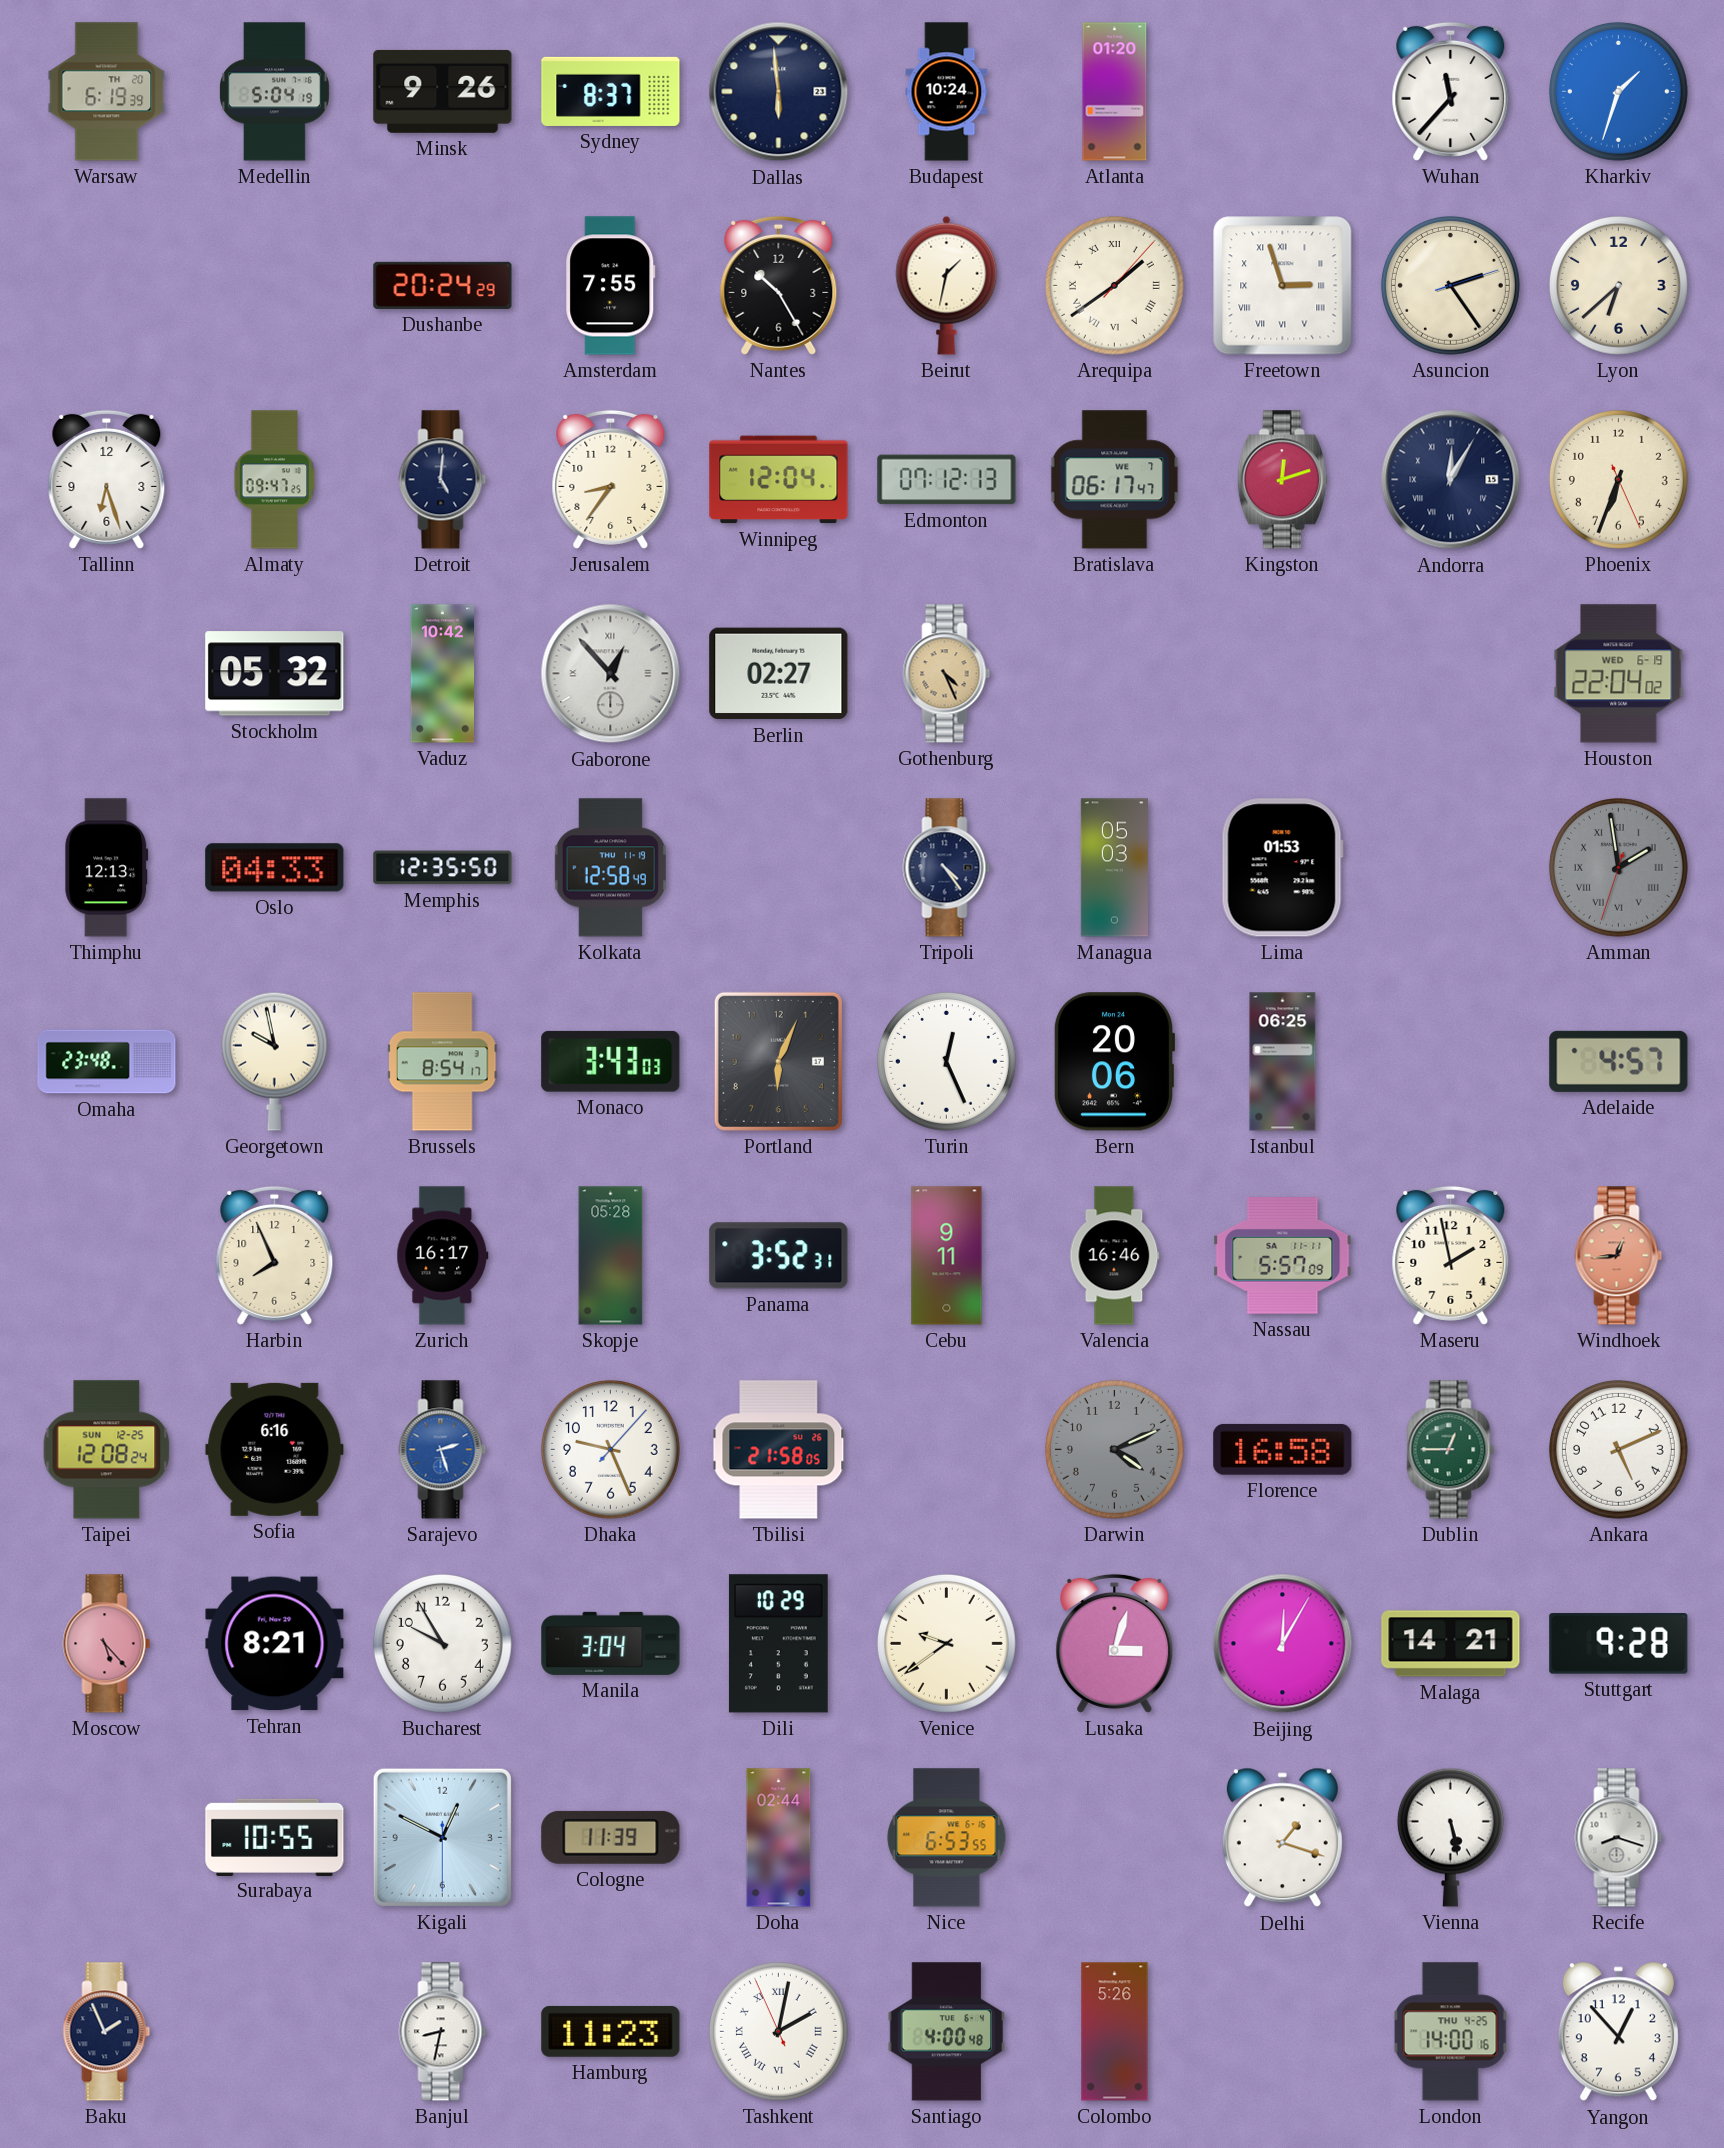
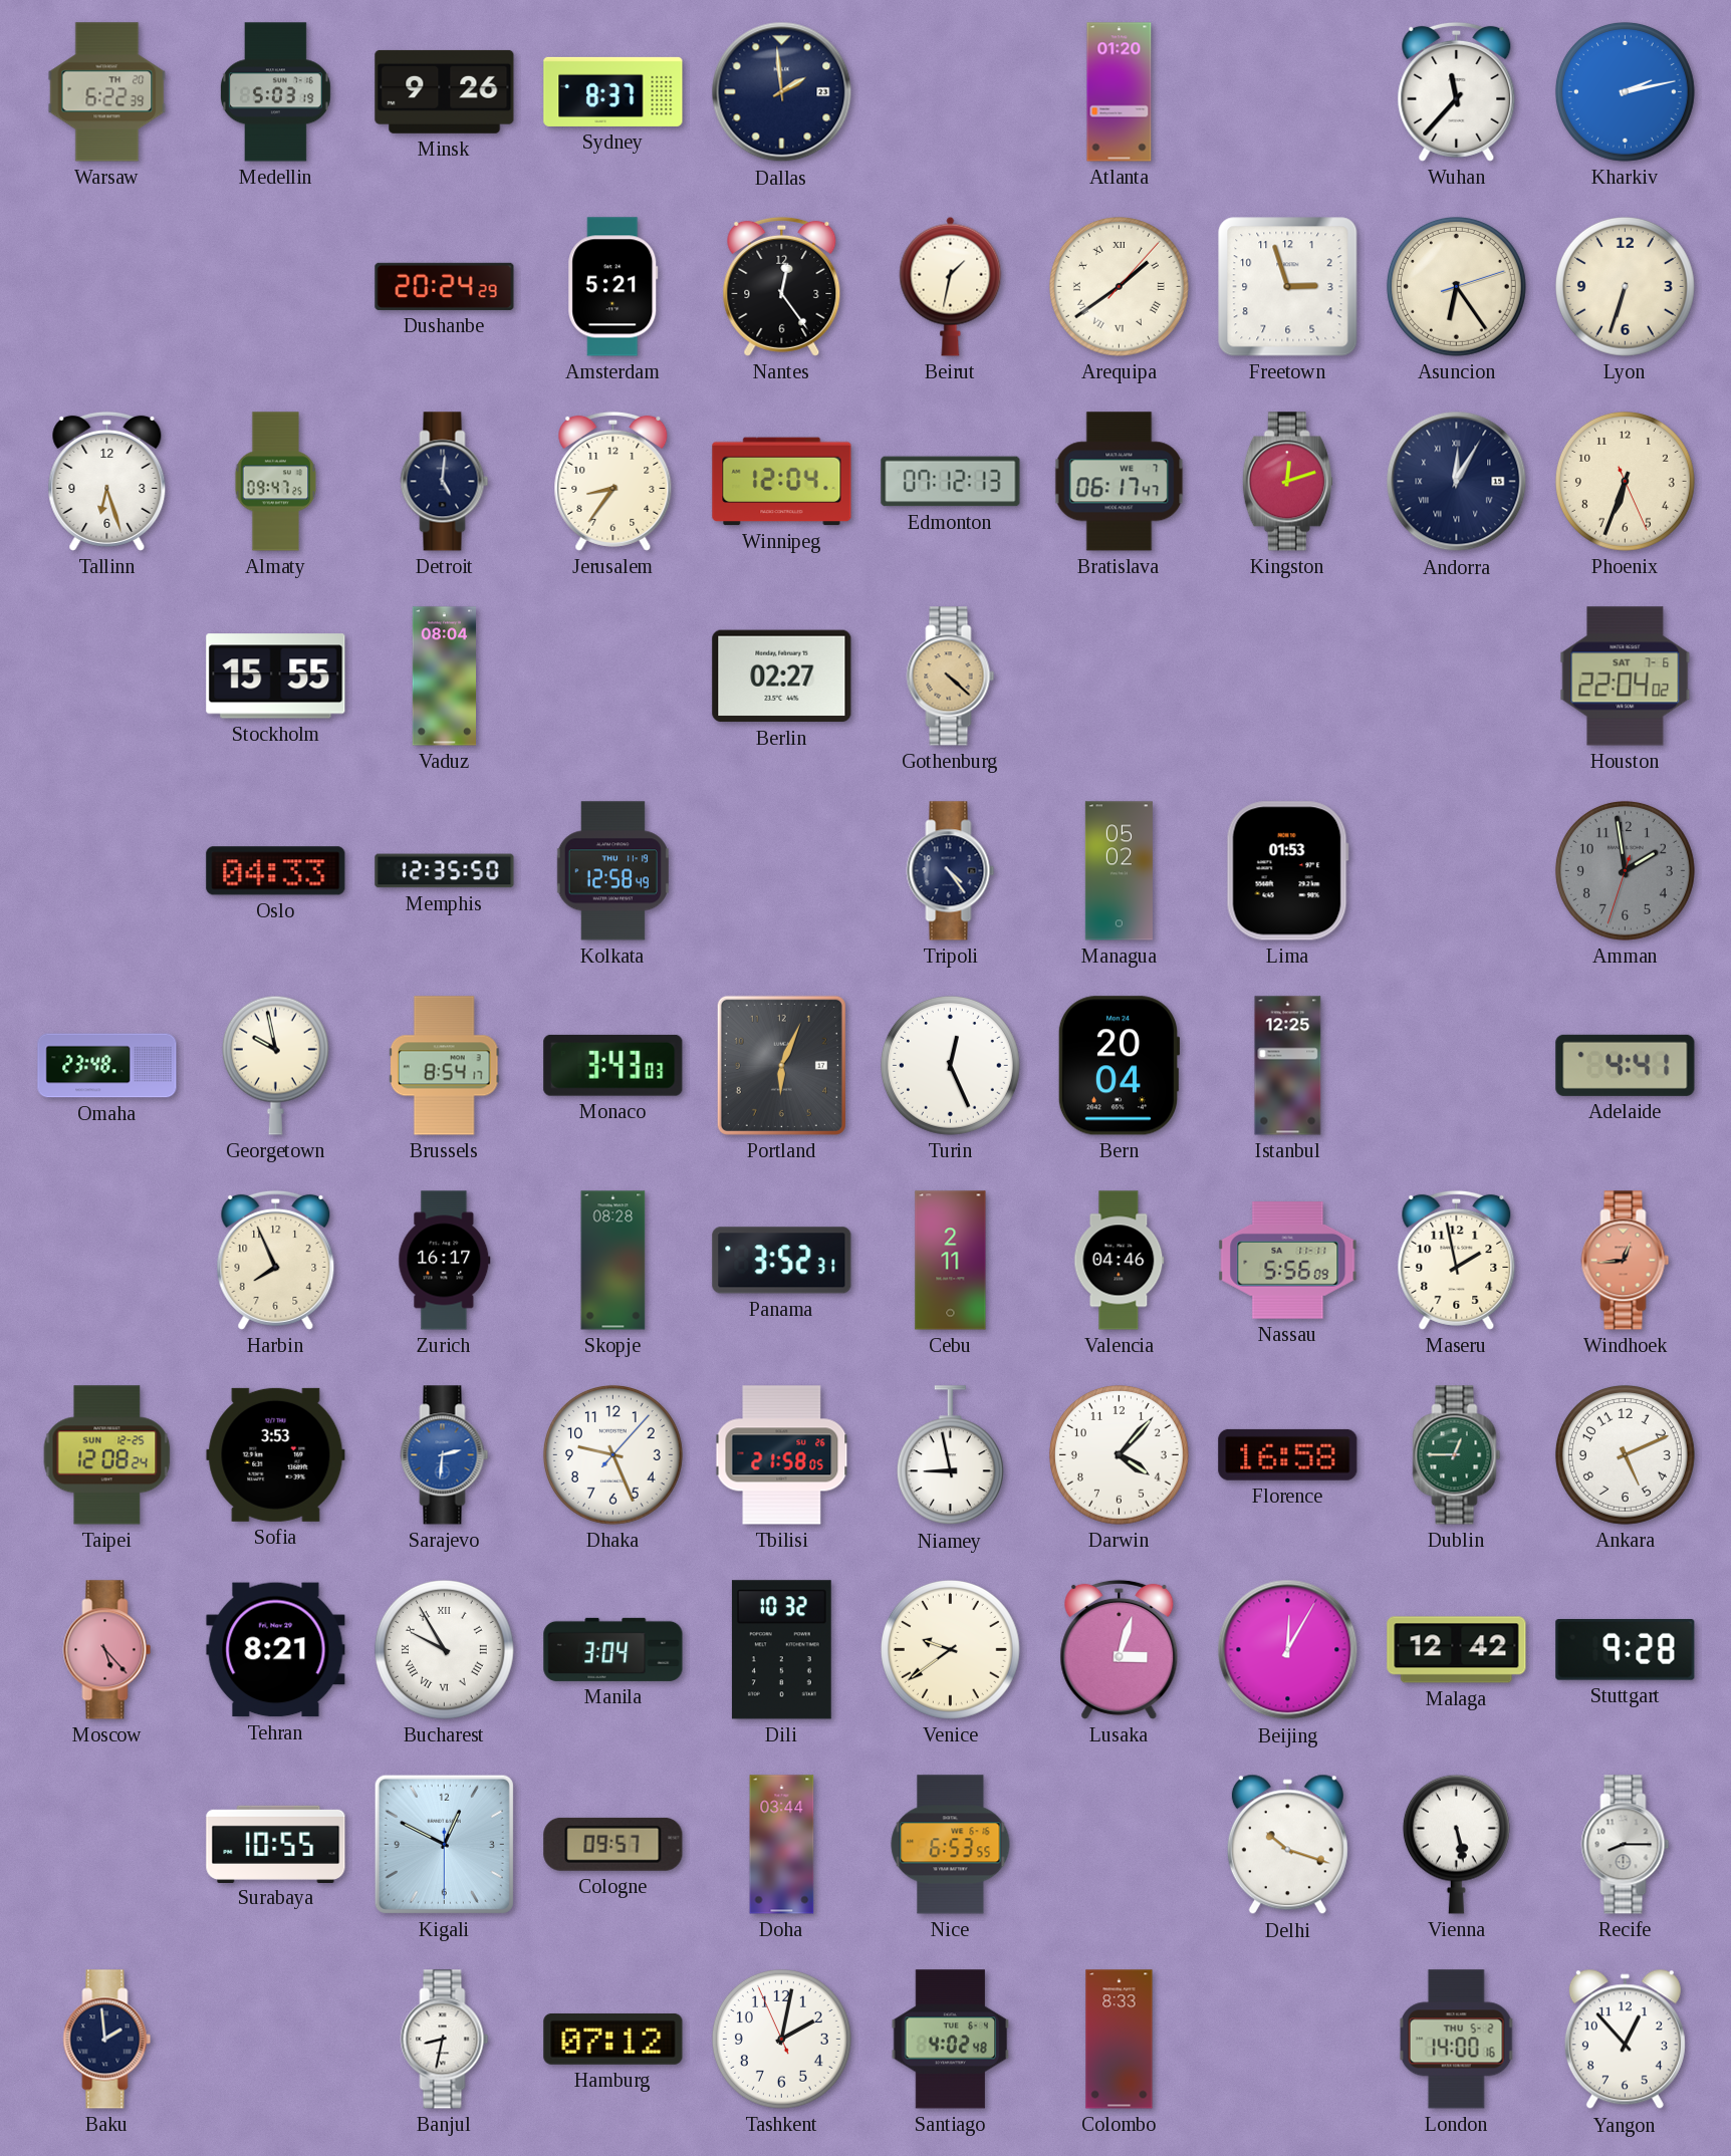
Warsaw: 6:19 -> 6:22 (107, 92)
Medellin: 5:04 -> 5:03 (275, 92)
Dallas: 5:59 -> 1:59 (782, 92)
Budapest: 10:24 -> none (947, 92)
Kharkiv: 1:33 -> 2:13 (1625, 91)
Amsterdam: 7:55 -> 5:21 (613, 287)
Nantes: 10:25 -> 12:24 (782, 286)
Freetown numerals: Roman -> Arabic (1288, 287)
Asuncion: 2:24 -> 6:24 (1456, 286)
Lyon: 6:38 -> 6:33 (1625, 286)
Stockholm: 05:32 -> 15:55 (276, 677)
Vaduz: 10:42 -> 08:04 (444, 677)
Gaborone: 12:53 -> none (611, 674)
Gothenburg: 4:26 -> 4:22 (951, 677)
Houston date: WED 6-19 -> SAT 7-6 (1626, 677)
Thimphu: 12:13 -> none (107, 868)
Managua: 05:03 -> 05:02 (1119, 871)
Amman numerals: Roman -> Arabic (1625, 870)
Bern: 20:06 -> 20:04 (1119, 1066)
Istanbul: 06:25 -> 12:25 (1288, 1066)
Adelaide: 4:57 -> 4:41 (1626, 1065)
Skopje: 05:28 -> 08:28 (613, 1261)
Cebu: 9:11 -> 2:11 (951, 1261)
Valencia: 16:46 -> 04:46 (1120, 1261)
Nassau: 5:57 -> 5:56 (1288, 1261)
Sofia: 6:16 -> 3:53 (276, 1454)
Sarajevo: 2:27 -> 2:31 (445, 1455)
Niamey: none -> 8:58 (950, 1455)
Darwin: 4:11 -> 4:07 (1119, 1454)
Darwin dial: grey -> white (1119, 1454)
Bucharest numerals: Arabic -> Roman (444, 1649)
Dili: 10:29 -> 10:32 (781, 1650)
Malaga: 14:21 -> 12:42 (1457, 1650)
Cologne: 11:39 -> 09:57 (613, 1844)
Doha: 02:44 -> 03:44 (782, 1845)
Delhi: 1:18 -> 10:18 (1287, 1845)
Recife: 8:18 -> 8:15 (1626, 1845)
Baku: 1:56 -> 1:59 (107, 2040)
Hamburg: 11:23 -> 07:12 (613, 2039)
Tashkent numerals: Roman -> Arabic (781, 2039)
Santiago: 4:00 -> 4:02 (951, 2040)
Colombo: 5:26 -> 8:33 (1120, 2040)
London date: THU 4-25 -> THU 5-2 (1456, 2040)
